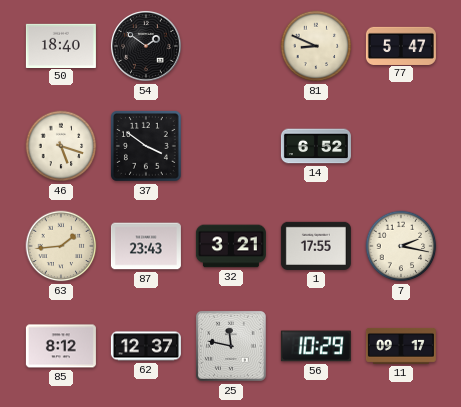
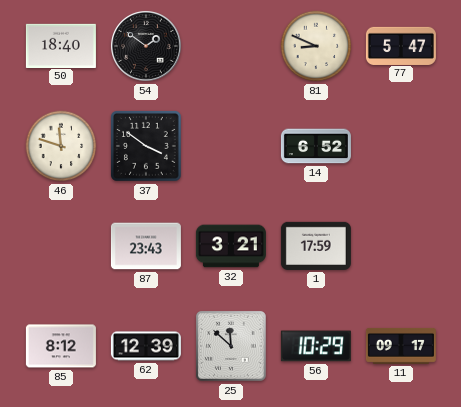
46: 5:18 -> 11:48 (61, 146)
63: 1:44 -> none (61, 246)
1: 17:55 -> 17:59 (316, 246)
7: 2:17 -> none (401, 246)
62: 12:37 -> 12:39 (146, 346)
25: 11:47 -> 11:52 (231, 346)
